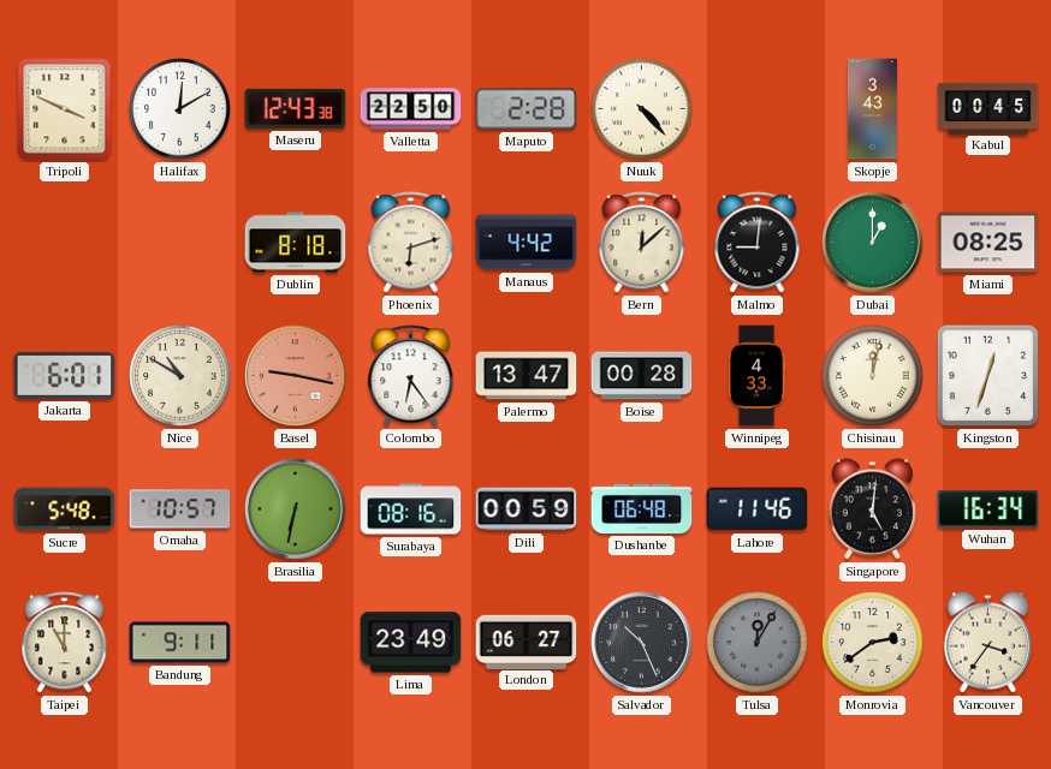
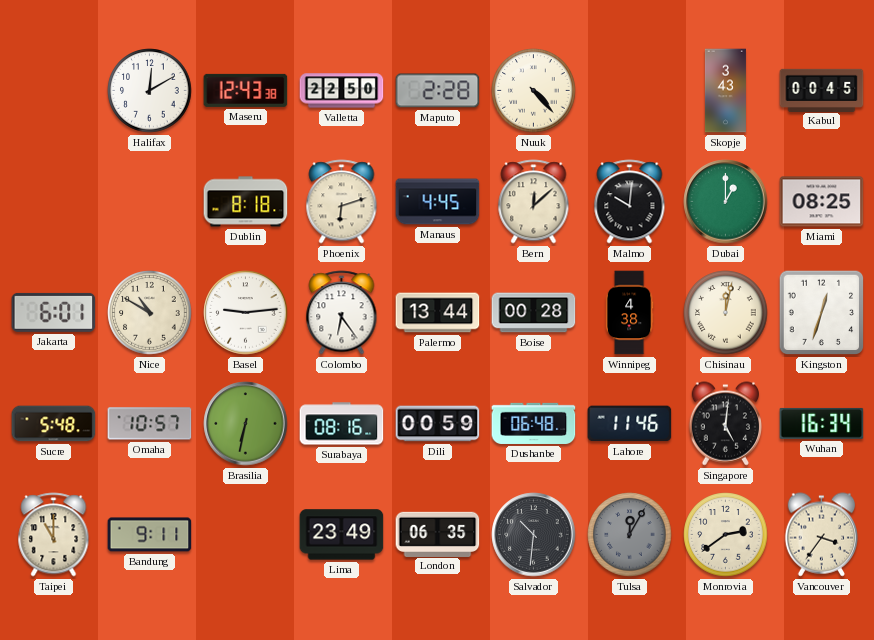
Tripoli: 3:49 -> none (65, 109)
Manaus: 4:42 -> 4:45 (438, 202)
Malmo: 9:01 -> 10:01 (630, 202)
Basel: 9:17 -> 9:14 (246, 313)
Basel dial: salmon -> white (246, 313)
Palermo: 13:47 -> 13:44 (438, 313)
Winnipeg: 4:33 -> 4:38 (629, 313)
London: 06:27 -> 06:35 (438, 534)
Salvador: 10:26 -> 10:31 (534, 535)
